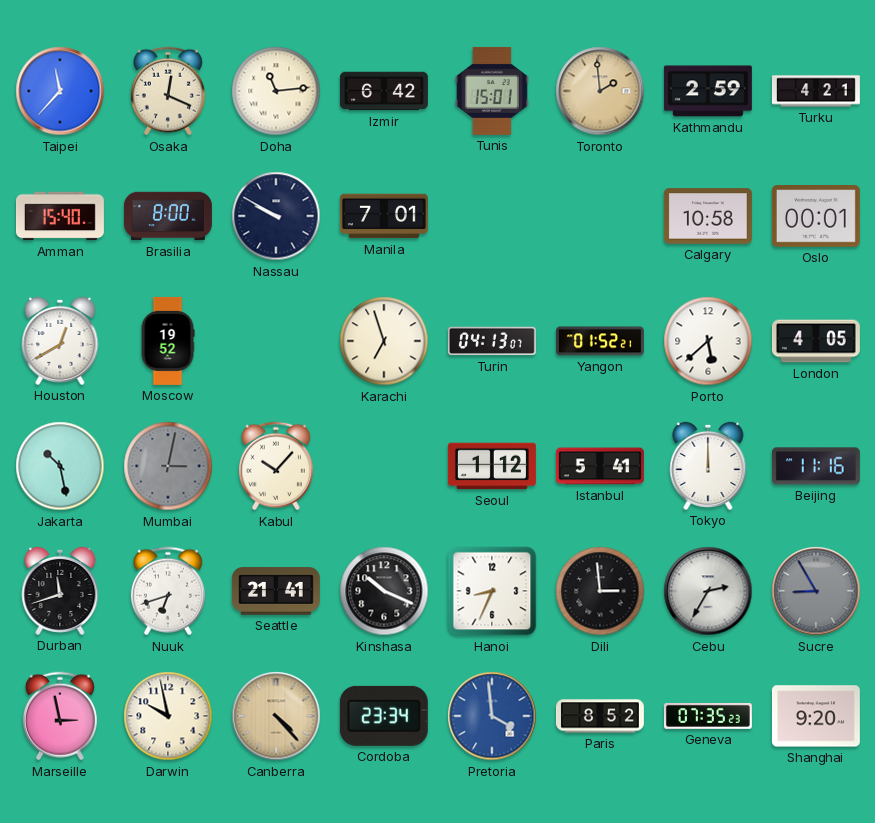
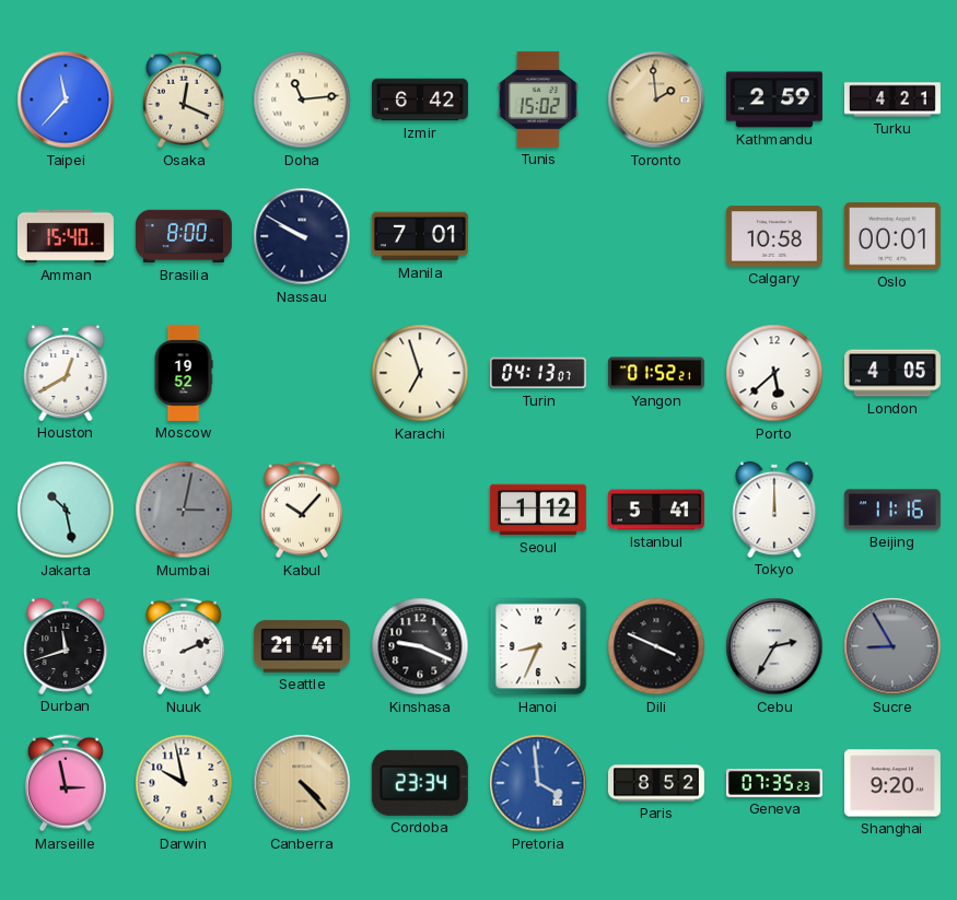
Tunis: 15:01 -> 15:02 (538, 100)
Nuuk: 6:42 -> 2:11 (184, 646)
Kinshasa: 10:19 -> 9:19 (420, 646)
Dili: 2:59 -> 3:49 (656, 646)
